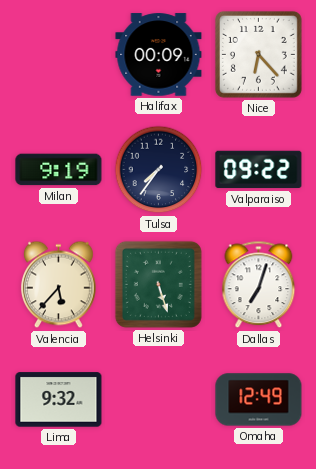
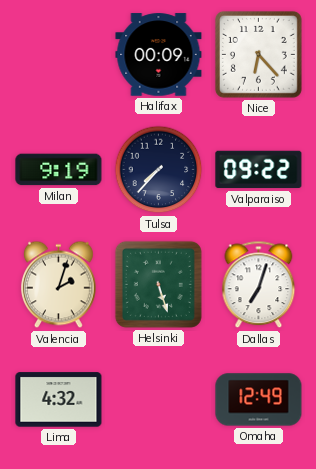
Tulsa: 7:36 -> 7:37 (159, 170)
Valencia: 5:37 -> 2:03 (59, 285)
Lima: 9:32 -> 4:32 (59, 400)
